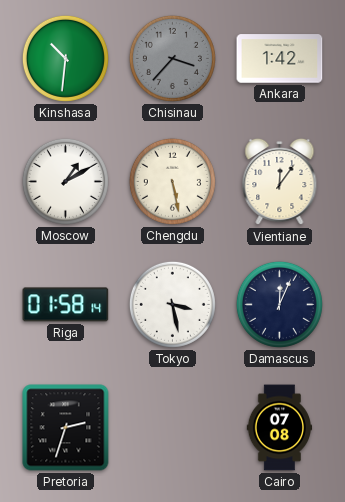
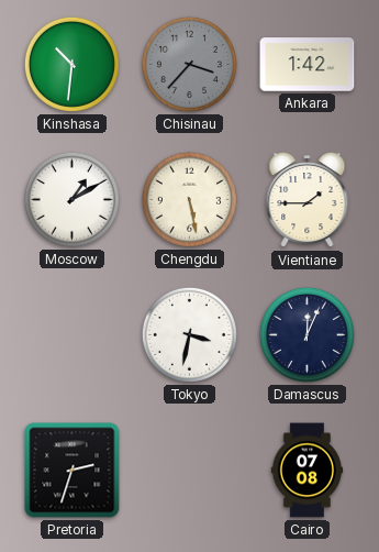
Vientiane: 12:06 -> 1:45 (308, 200)
Riga: 01:58 -> none (66, 305)
Tokyo: 3:28 -> 3:32 (189, 334)
